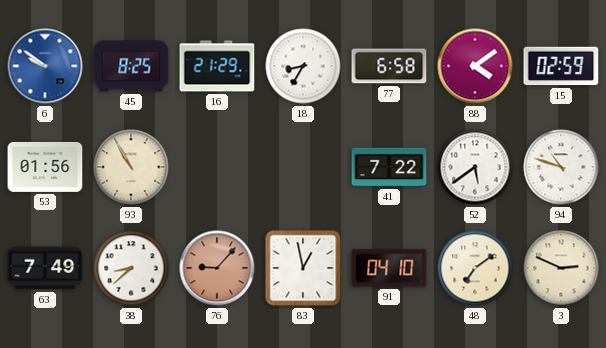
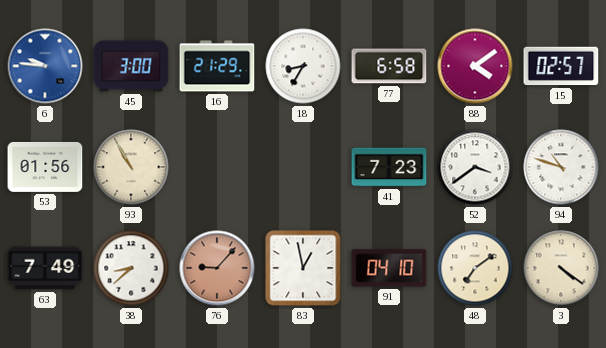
6: 9:51 -> 9:46 (45, 66)
45: 8:25 -> 3:00 (131, 66)
15: 02:59 -> 02:57 (561, 66)
41: 7:22 -> 7:23 (389, 167)
52: 5:39 -> 3:39 (475, 167)
3: 2:49 -> 4:21 (561, 268)
